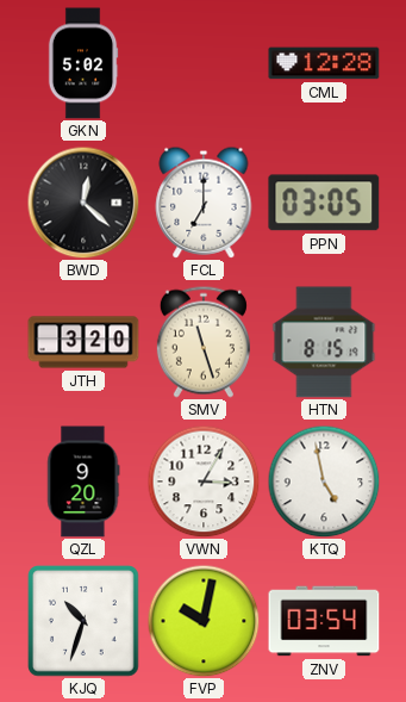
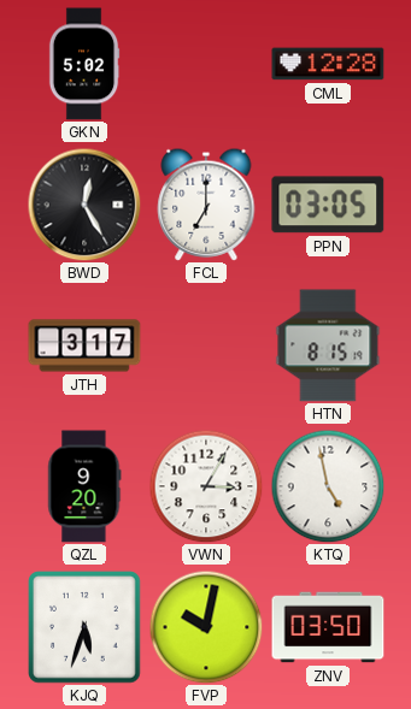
BWD: 12:22 -> 12:25 (84, 205)
JTH: 3:20 -> 3:17 (84, 345)
SMV: 11:27 -> none (204, 342)
KJQ: 10:33 -> 5:33 (86, 628)
ZNV: 03:54 -> 03:50 (328, 627)
